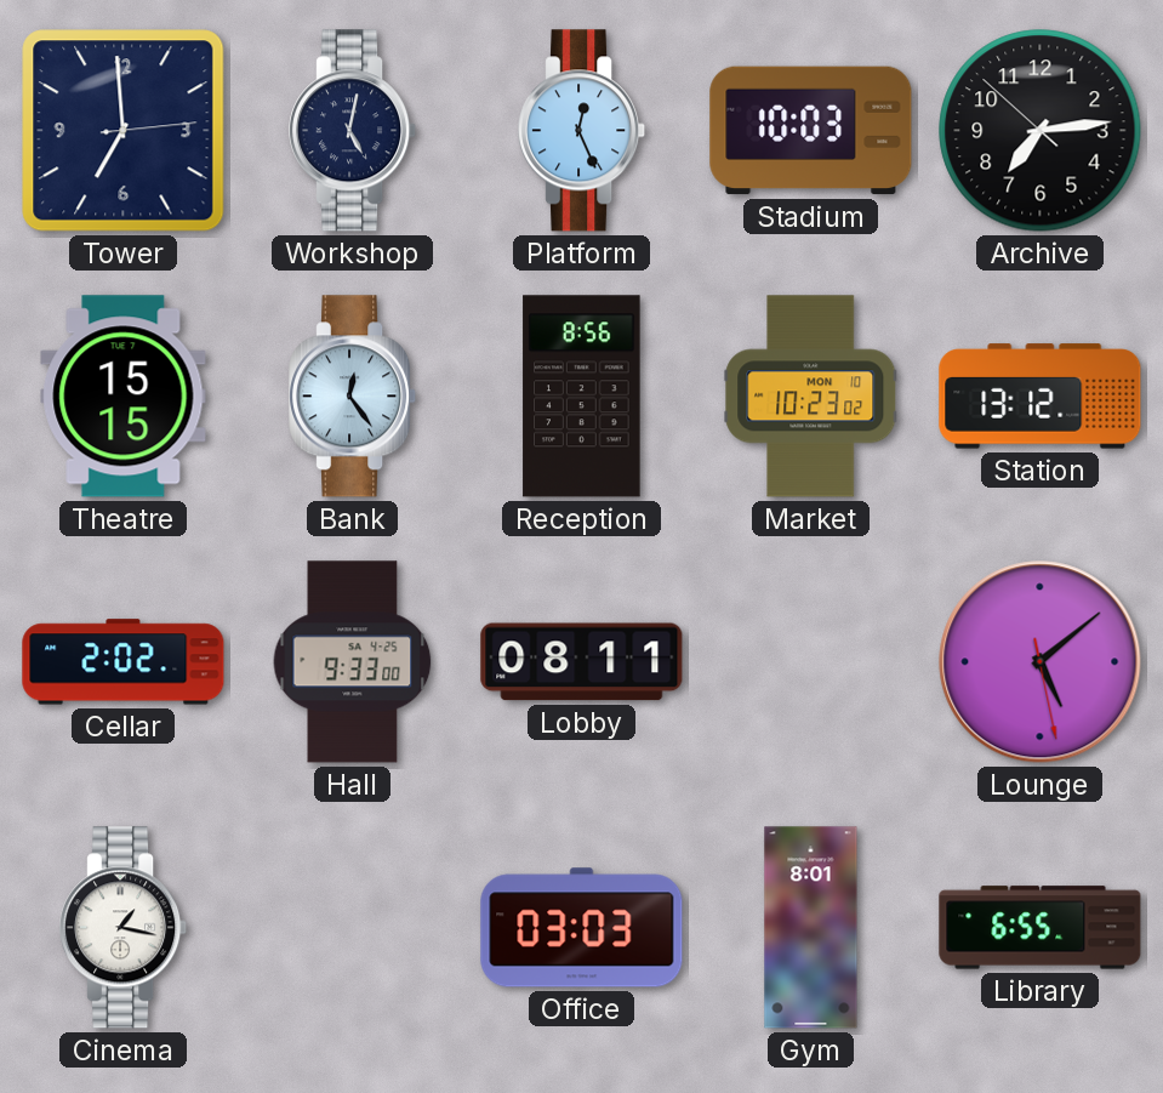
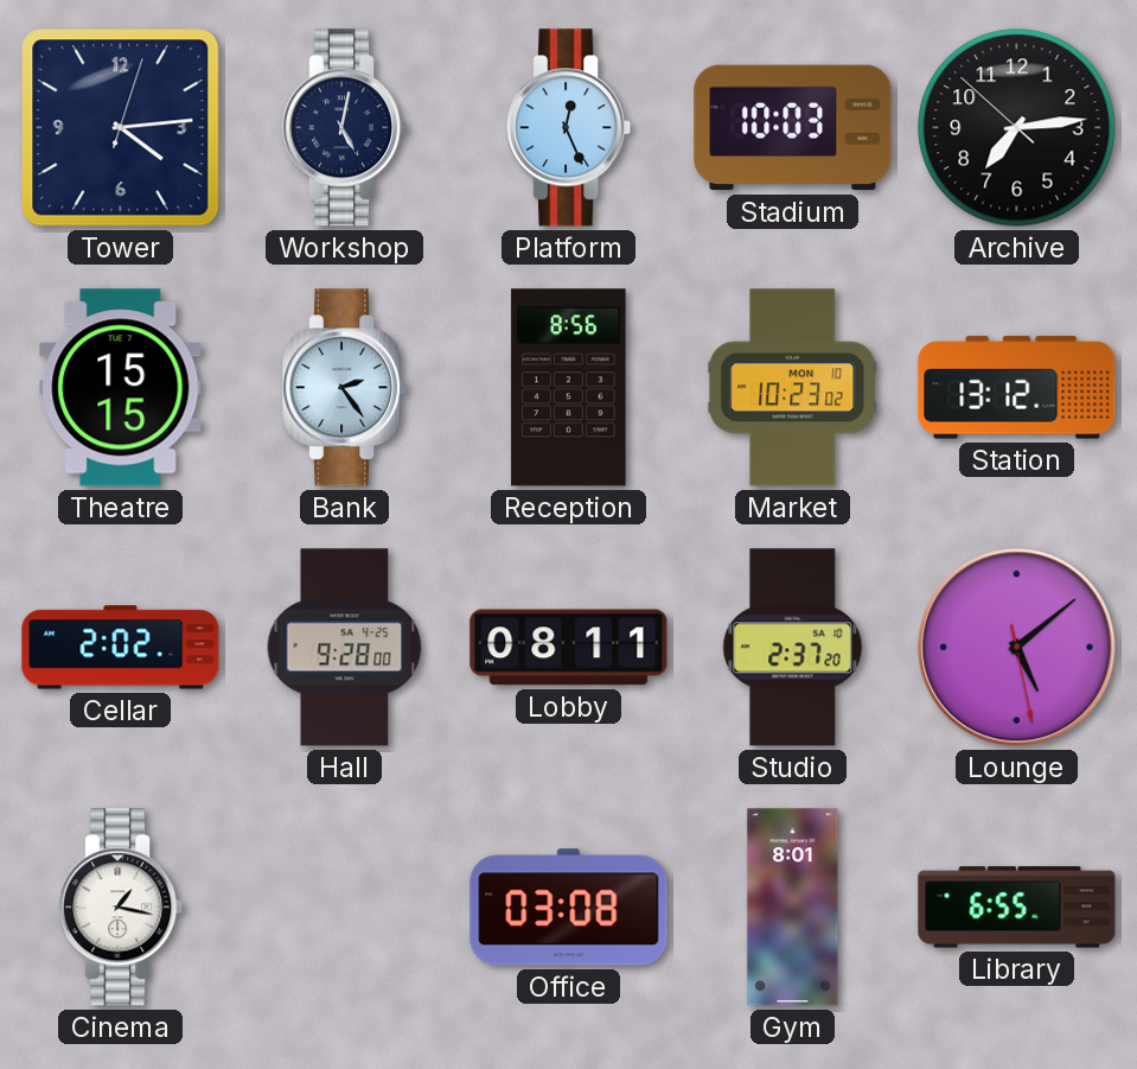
Tower: 6:59 -> 4:14 (121, 128)
Bank: 12:24 -> 2:24 (345, 388)
Hall: 9:33 -> 9:28 (345, 648)
Studio: none -> 2:37 (793, 648)
Office: 03:03 -> 03:08 (569, 908)
